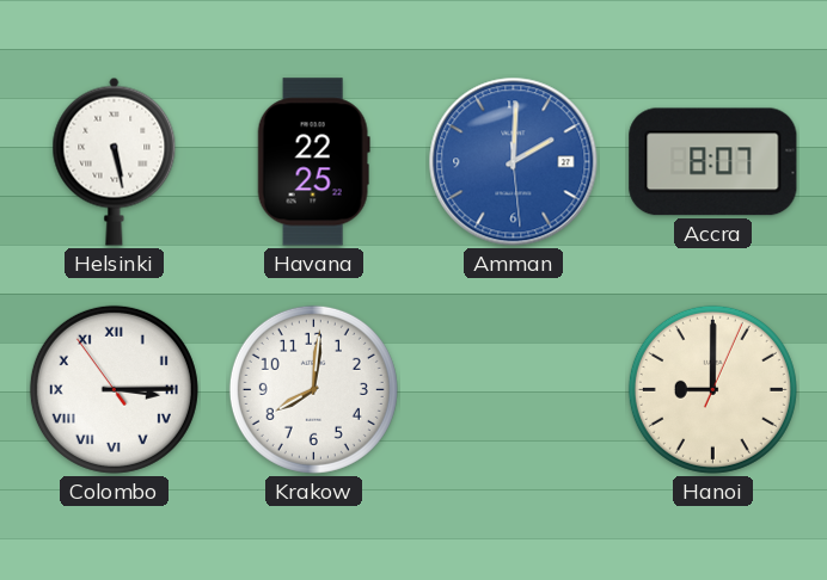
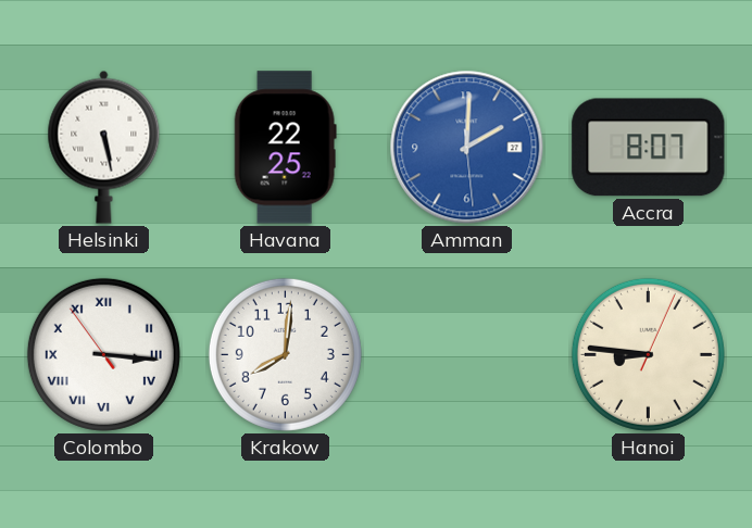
Colombo: 3:14 -> 3:15 (103, 354)
Hanoi: 9:00 -> 8:46 (648, 354)
